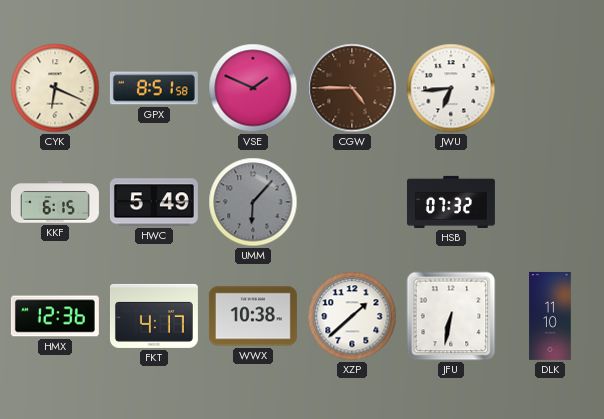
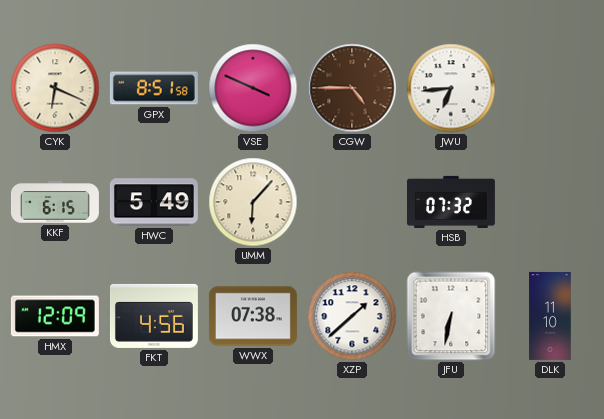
VSE: 1:49 -> 3:49 (253, 88)
UMM dial: grey -> cream (253, 202)
HMX: 12:36 -> 12:09 (55, 316)
FKT: 4:17 -> 4:56 (154, 316)
WWX: 10:38 -> 07:38 (253, 316)
